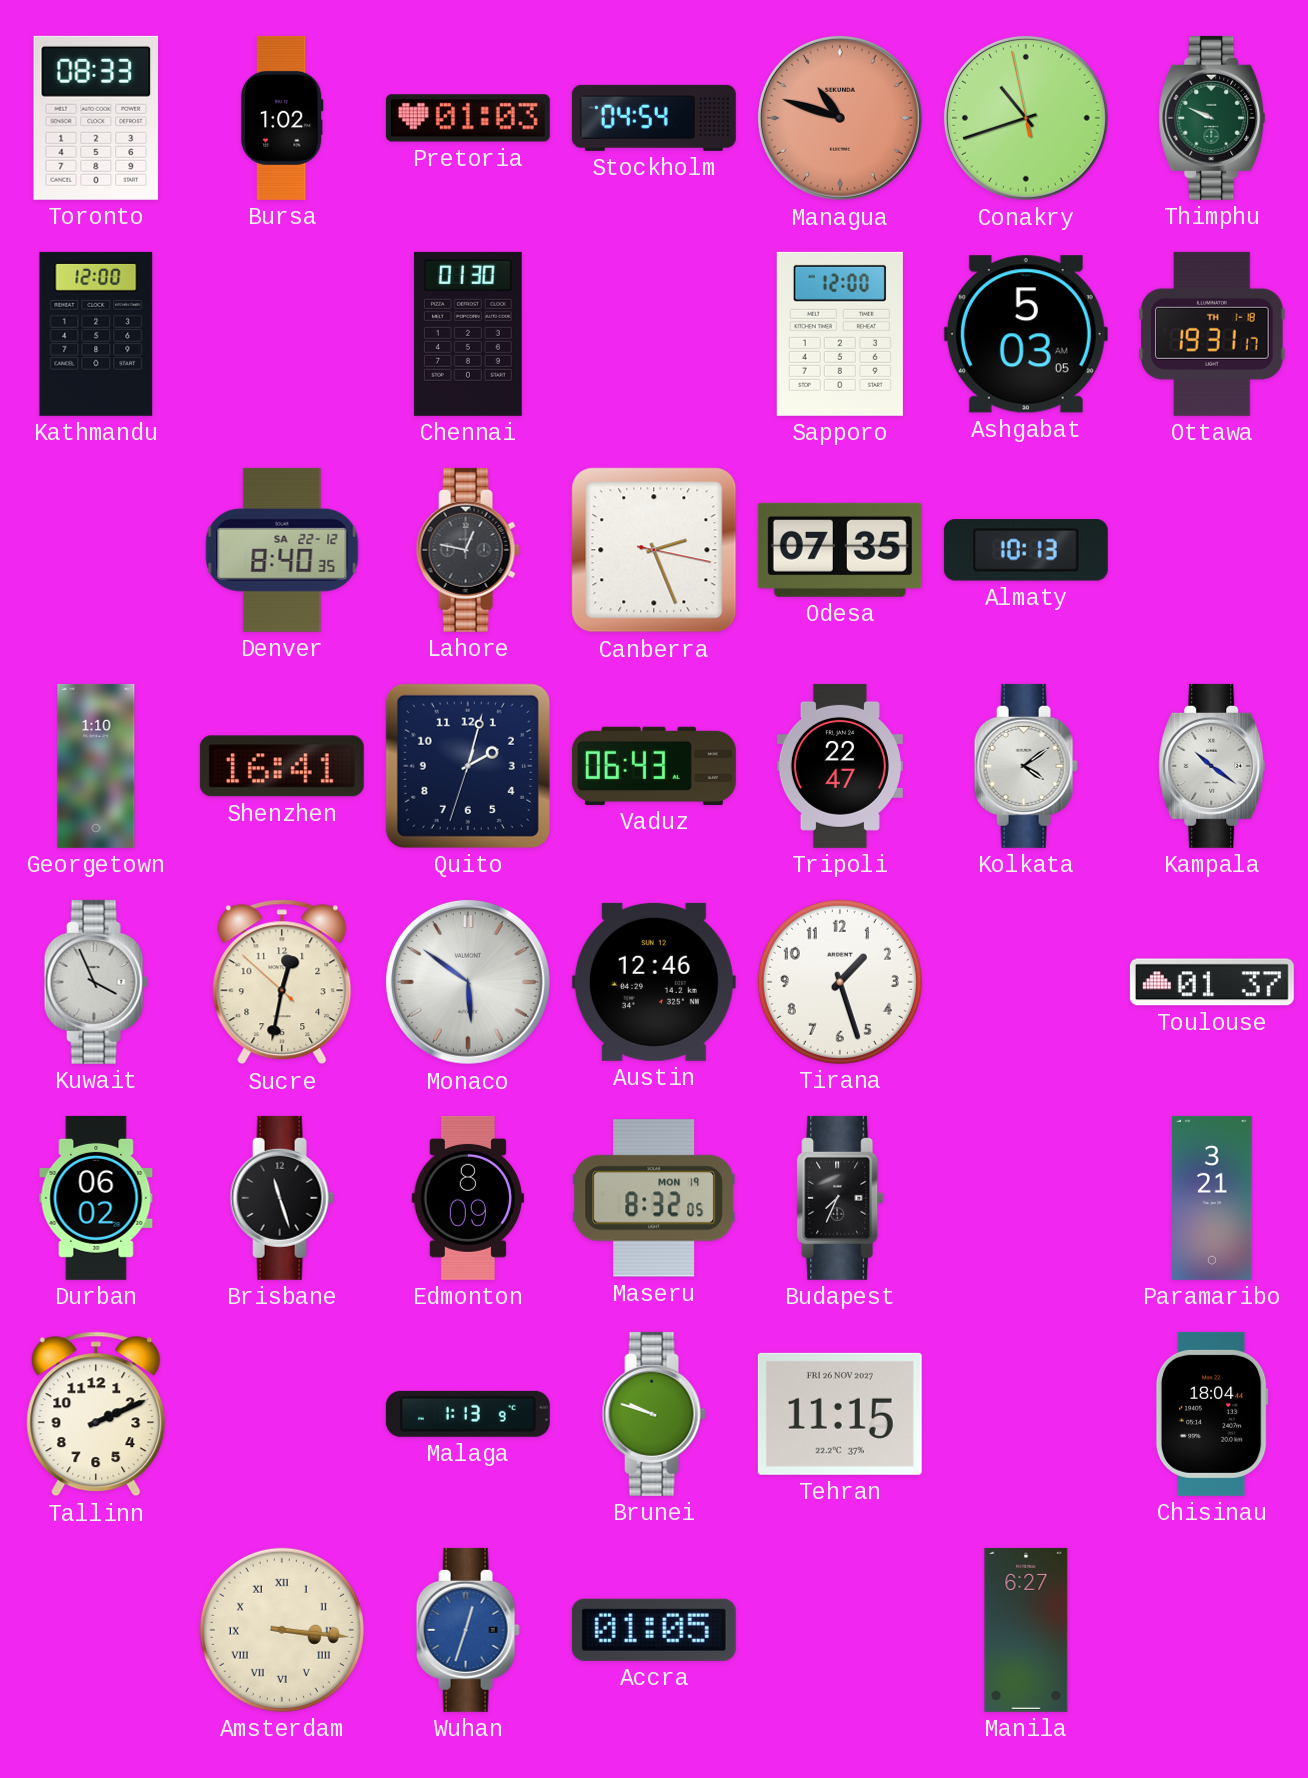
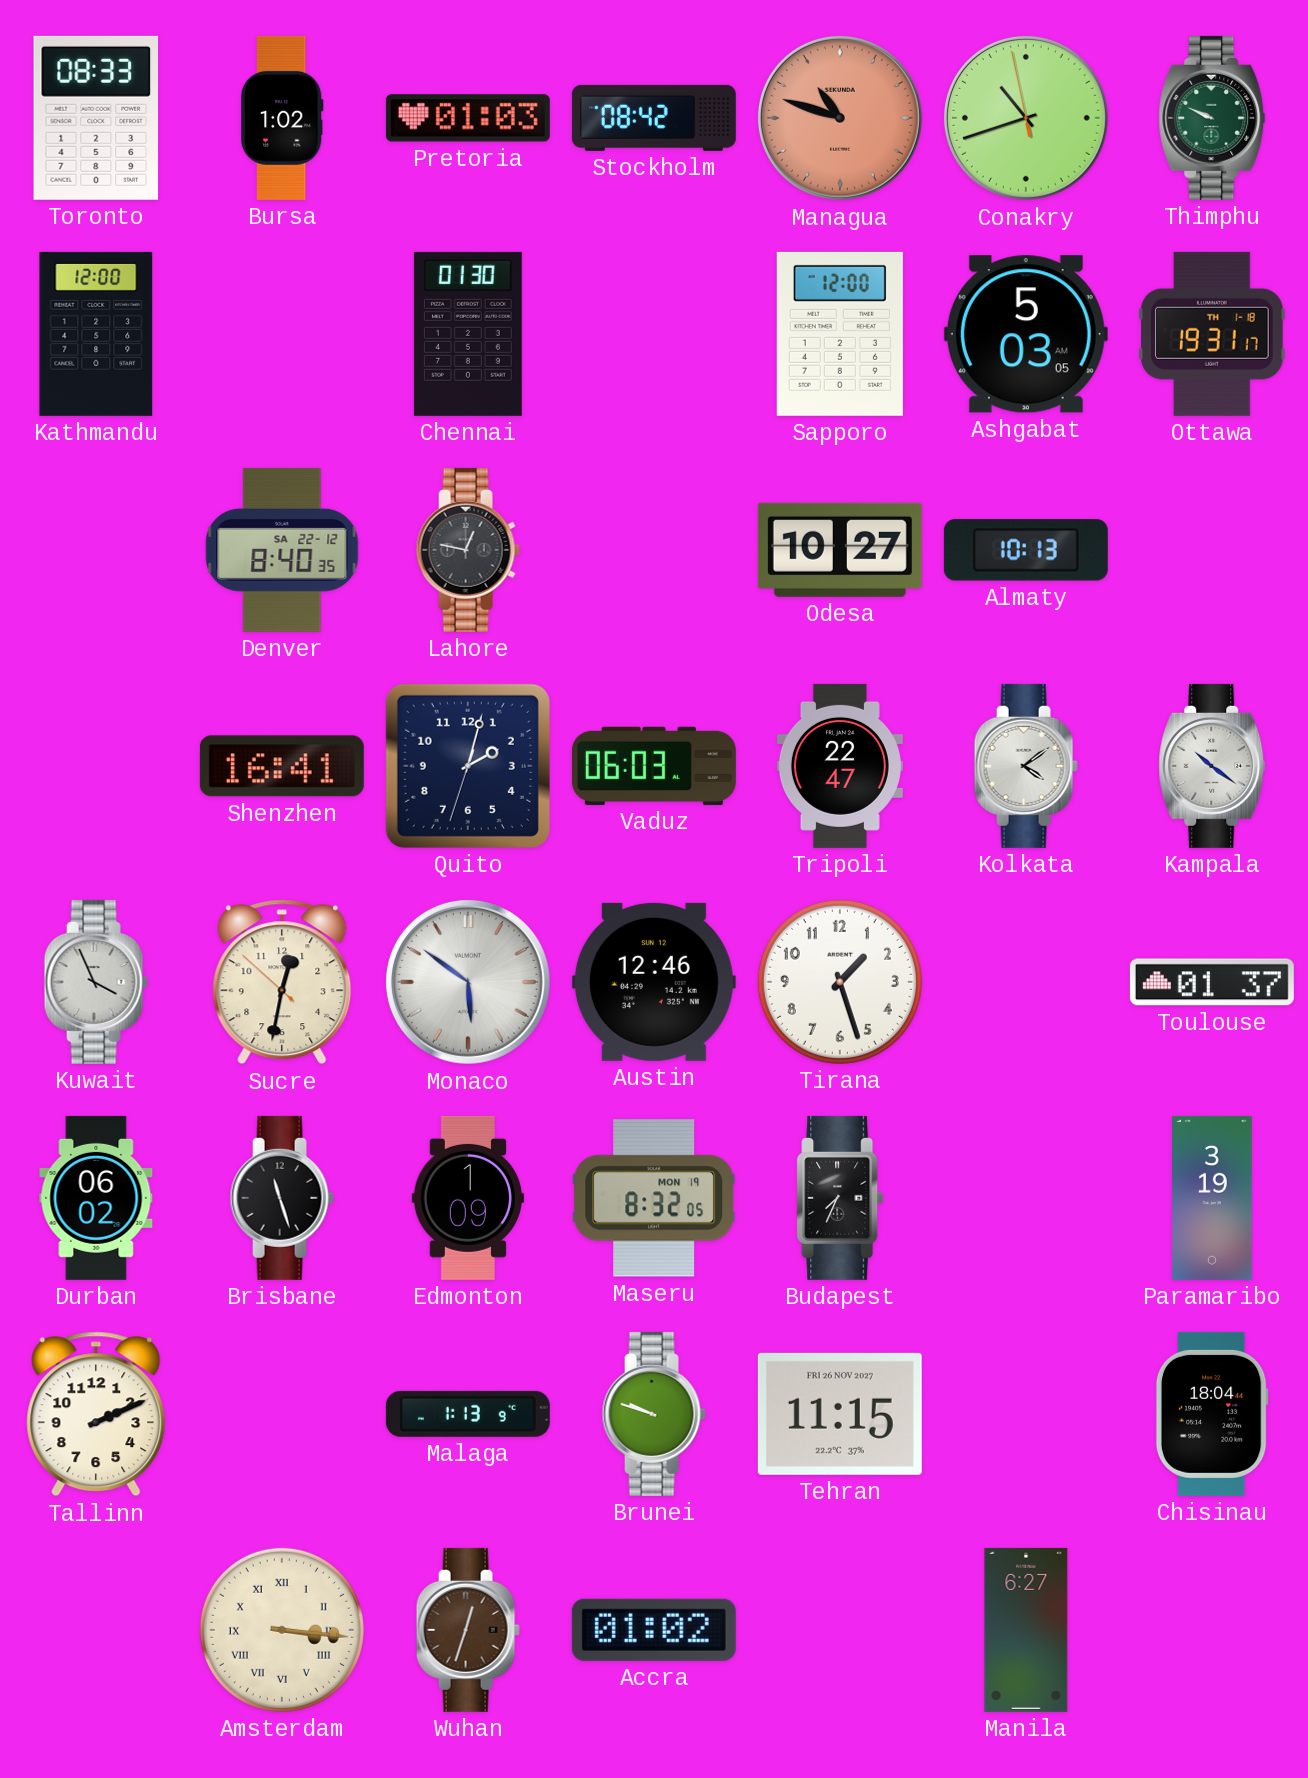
Stockholm: 04:54 -> 08:42 (654, 118)
Canberra: 2:26 -> none (654, 550)
Odesa: 07:35 -> 10:27 (840, 550)
Georgetown: 1:10 -> none (96, 766)
Vaduz: 06:43 -> 06:03 (654, 766)
Edmonton: 8:09 -> 1:09 (467, 1198)
Paramaribo: 3:21 -> 3:19 (1212, 1198)
Wuhan dial: blue -> brown (468, 1630)
Accra: 01:05 -> 01:02 (654, 1630)
